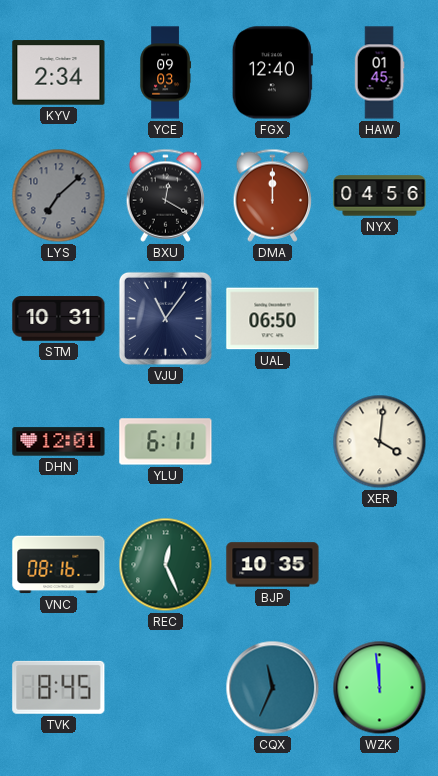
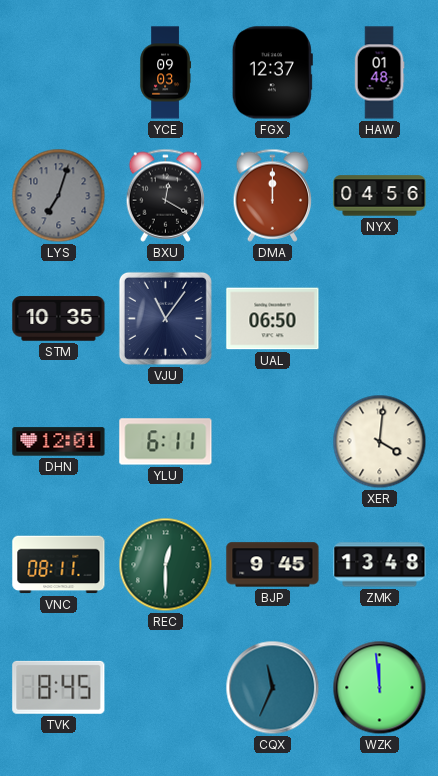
KYV: 2:34 -> none (59, 73)
FGX: 12:40 -> 12:37 (272, 73)
HAW: 01:45 -> 01:48 (379, 73)
LYS: 7:08 -> 7:03 (59, 196)
STM: 10:31 -> 10:35 (59, 319)
VNC: 08:16 -> 08:11 (59, 565)
REC: 12:26 -> 12:30 (166, 565)
BJP: 10:35 -> 9:45 (273, 565)
ZMK: none -> 13:48 (380, 565)
